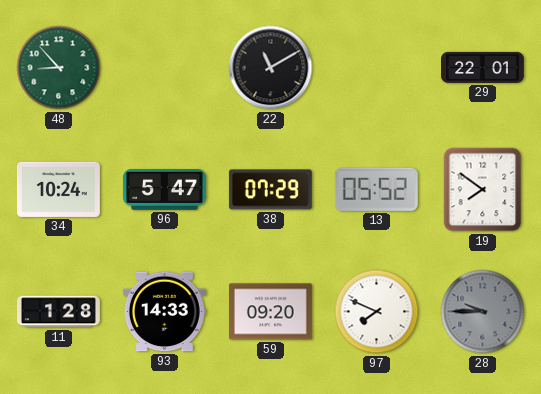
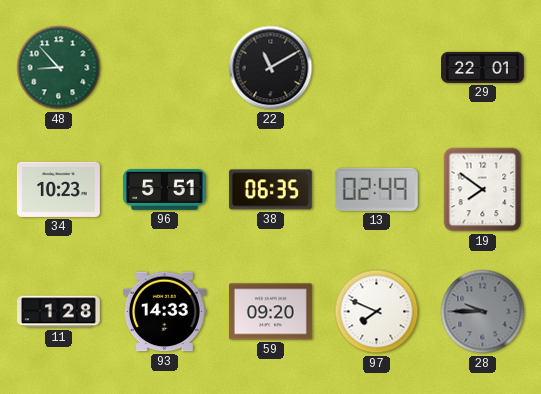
34: 10:24 -> 10:23 (58, 189)
96: 5:47 -> 5:51 (164, 190)
38: 07:29 -> 06:35 (270, 190)
13: 05:52 -> 02:49 (376, 189)
